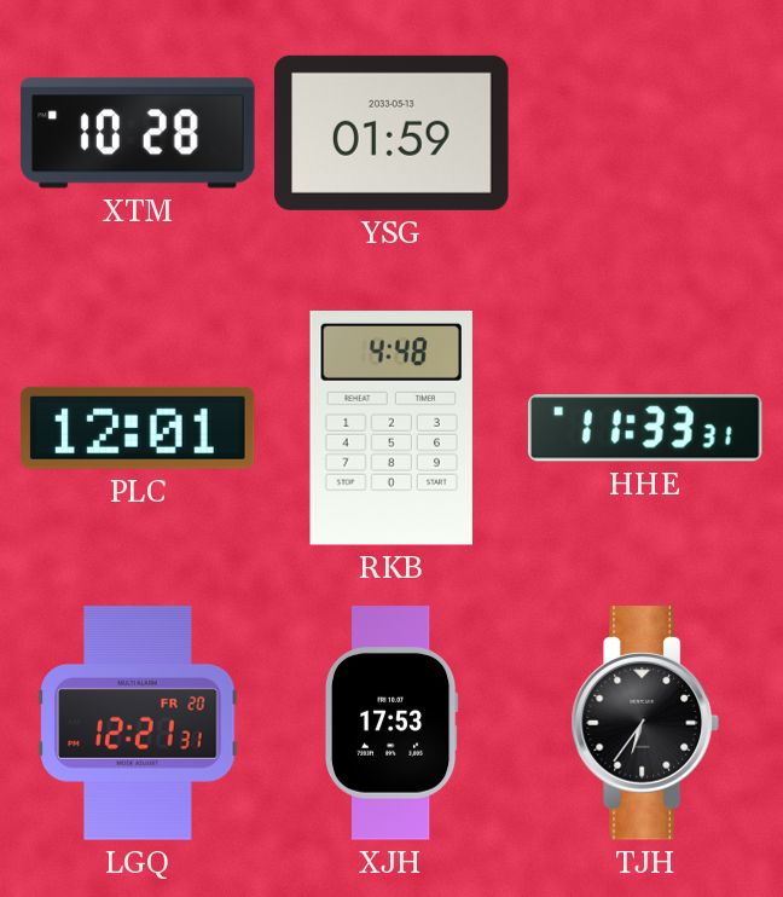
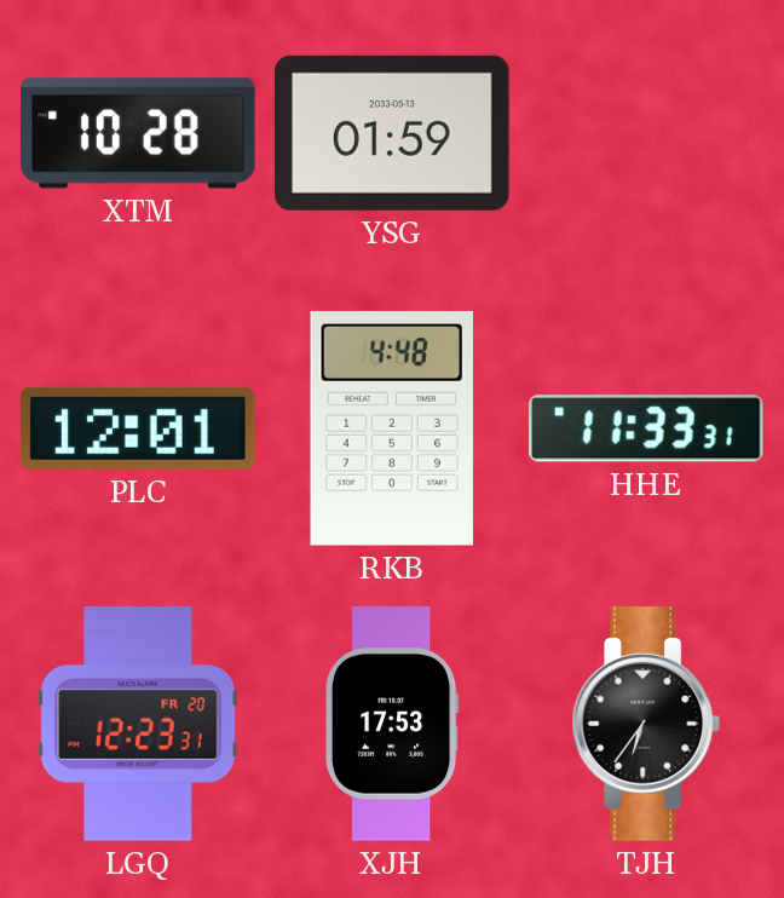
LGQ: 12:21 -> 12:23 (138, 724)
